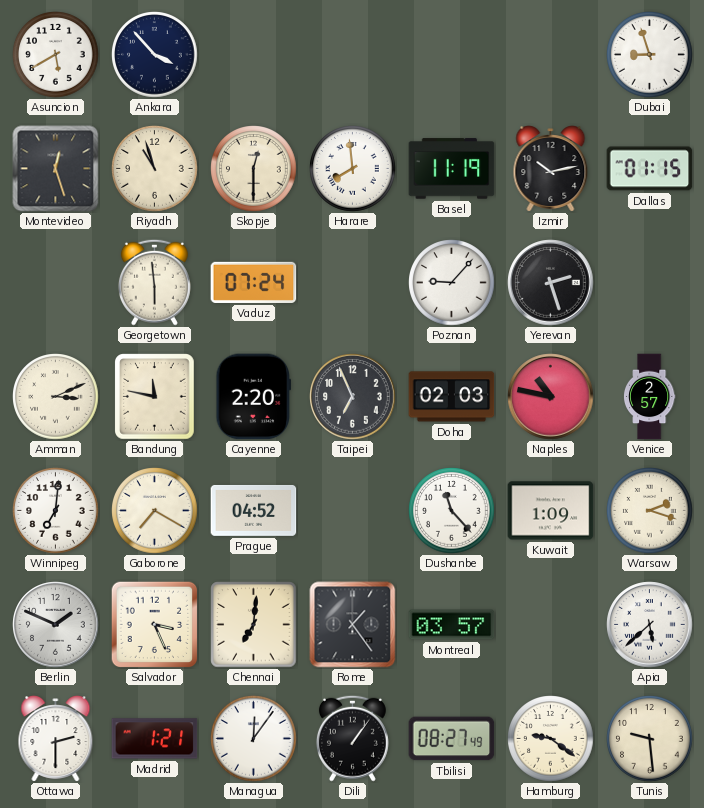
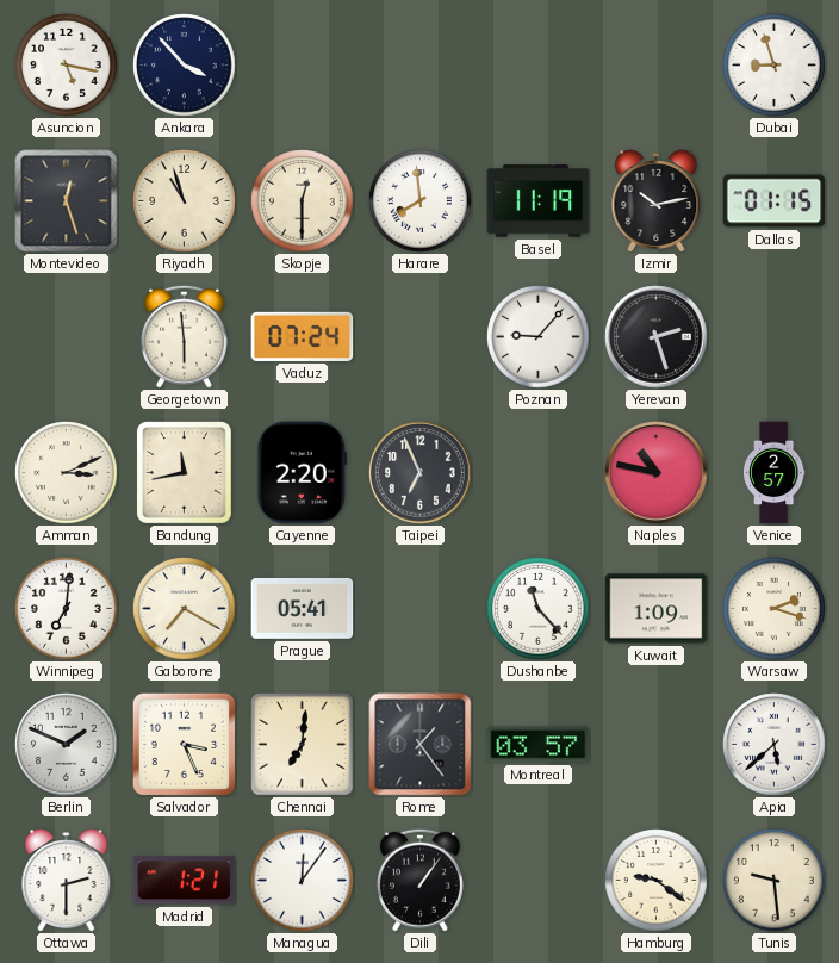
Asuncion: 5:40 -> 5:17 (67, 66)
Bandung: 11:47 -> 11:43 (185, 473)
Doha: 02:03 -> none (452, 397)
Prague: 04:52 -> 05:41 (303, 608)
Tbilisi: 08:27 -> none (452, 739)
